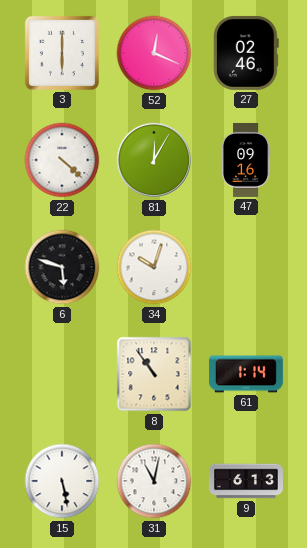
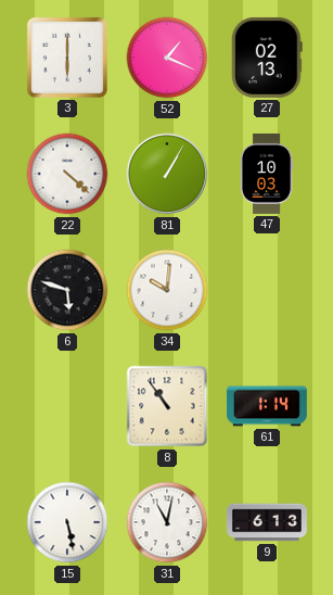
52: 12:19 -> 1:19 (167, 58)
27: 02:46 -> 02:13 (267, 58)
81: 12:05 -> 1:05 (167, 174)
47: 09:16 -> 10:03 (267, 174)
34: 10:03 -> 10:01 (167, 290)
